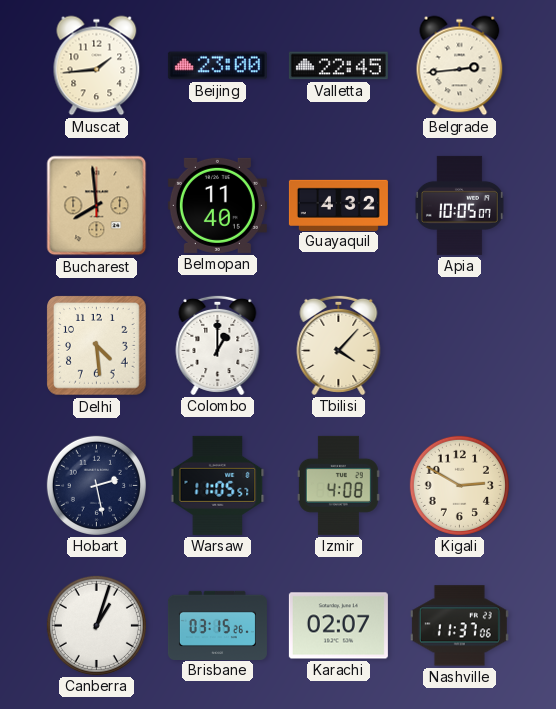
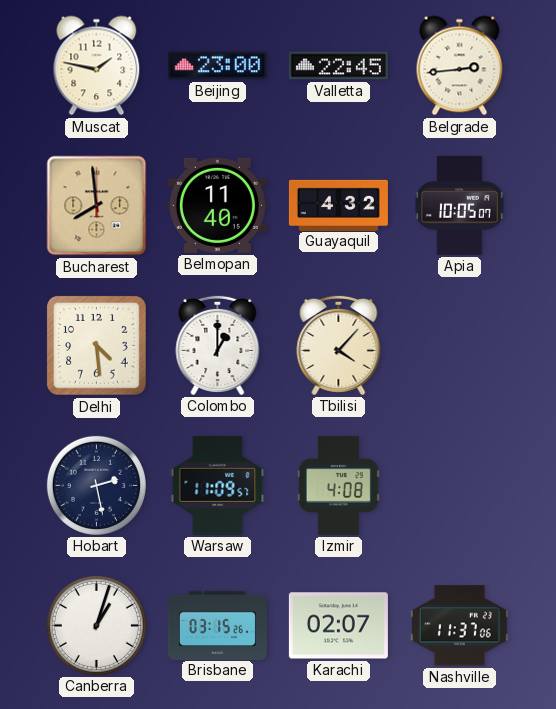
Muscat: 1:44 -> 1:47 (97, 66)
Warsaw: 11:05 -> 11:09 (218, 485)
Kigali: 2:50 -> none (459, 485)
